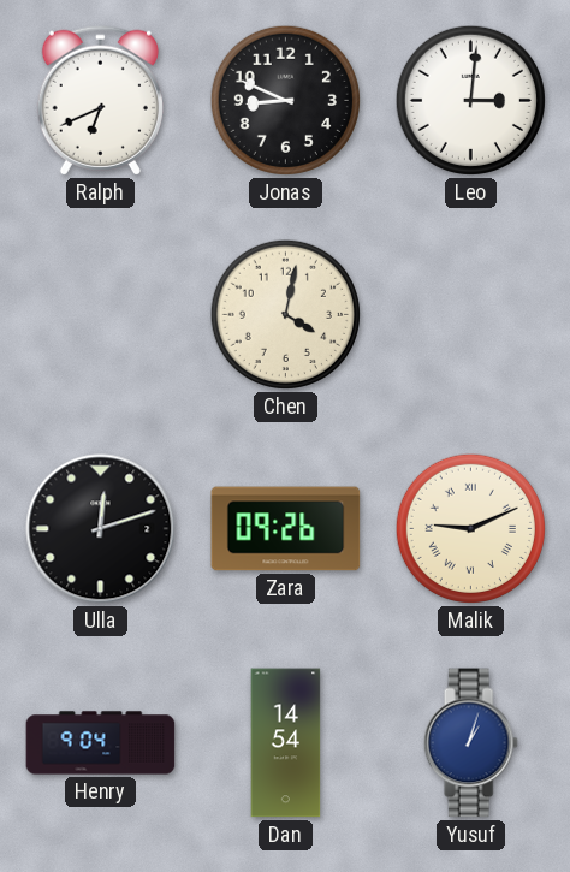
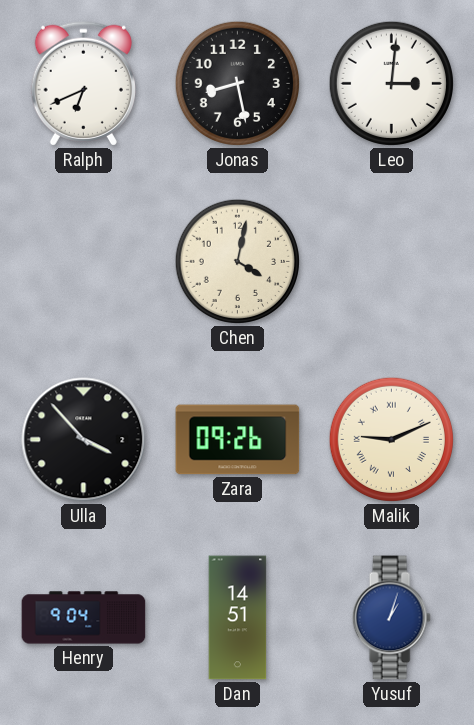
Jonas: 8:49 -> 8:28 (237, 83)
Ulla: 12:12 -> 3:53 (84, 440)
Dan: 14:54 -> 14:51 (238, 618)
